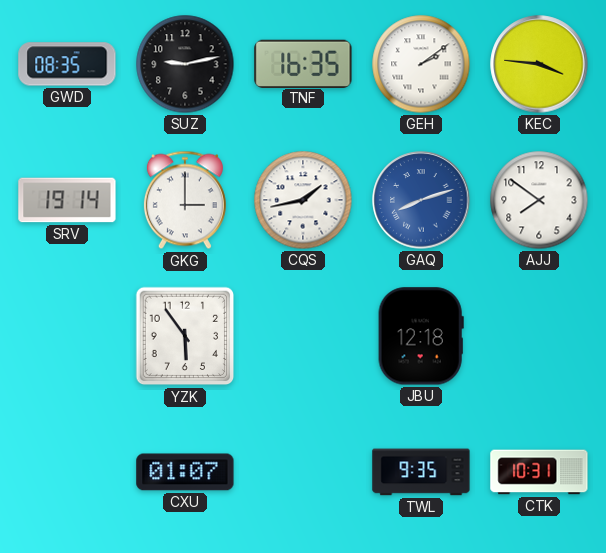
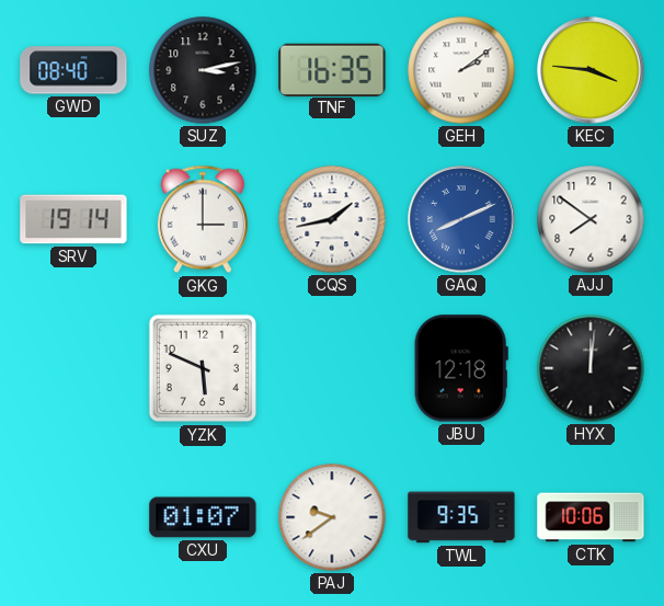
GWD: 08:35 -> 08:40 (73, 70)
SUZ: 9:13 -> 3:13 (203, 70)
GAQ: 8:12 -> 8:11 (461, 219)
YZK: 5:54 -> 5:49 (203, 368)
HYX: none -> 12:01 (591, 368)
PAJ: none -> 9:39 (332, 517)
CTK: 10:31 -> 10:06 (591, 517)
